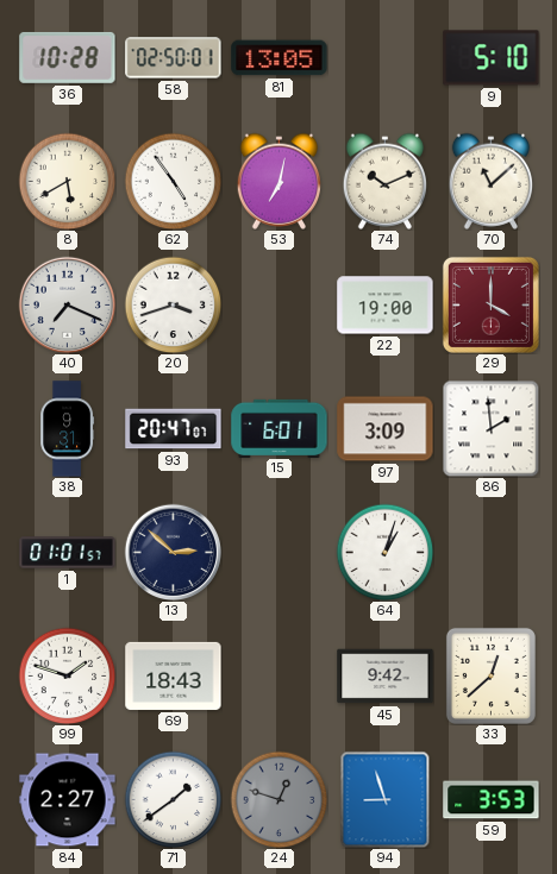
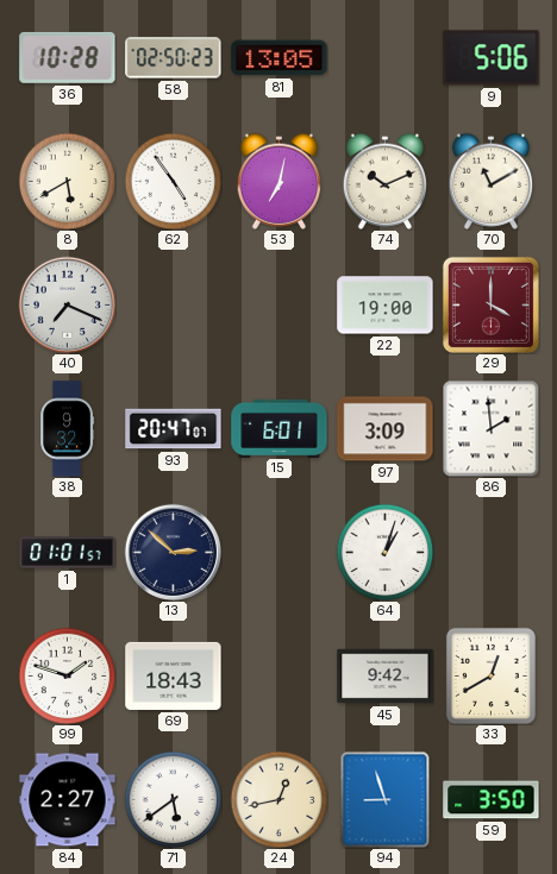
58: 02:50:01 -> 02:50:23 (174, 58)
9: 5:10 -> 5:06 (492, 58)
70: 11:08 -> 11:10 (490, 181)
20: 3:42 -> none (173, 304)
38: 9:31 -> 9:32 (68, 429)
33: 12:38 -> 12:40 (490, 675)
71: 1:39 -> 5:39 (173, 799)
24: 12:48 -> 12:43 (278, 799)
24 dial: grey -> cream (278, 799)
59: 3:53 -> 3:50 (492, 800)
